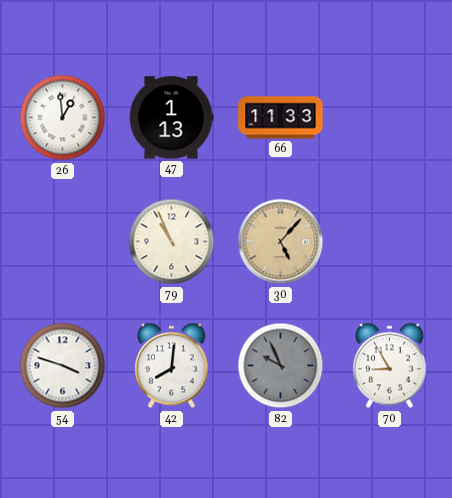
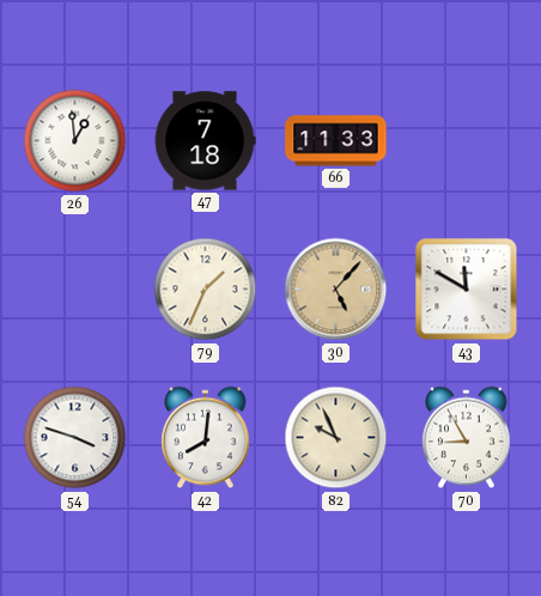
47: 1:13 -> 7:18 (205, 141)
79: 10:56 -> 1:34 (206, 290)
43: none -> 11:50 (467, 290)
82 dial: grey -> cream (336, 438)
